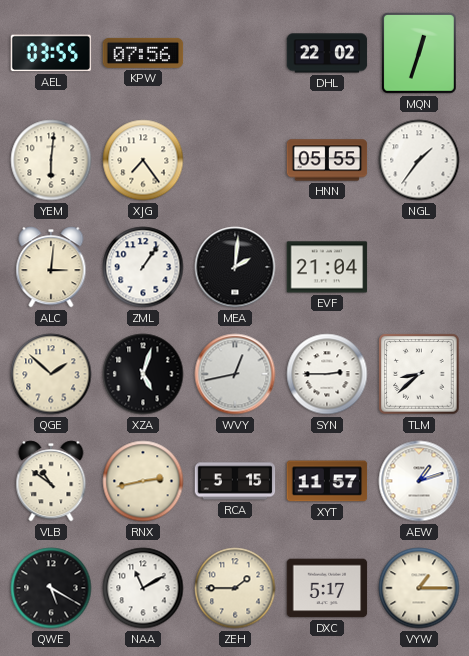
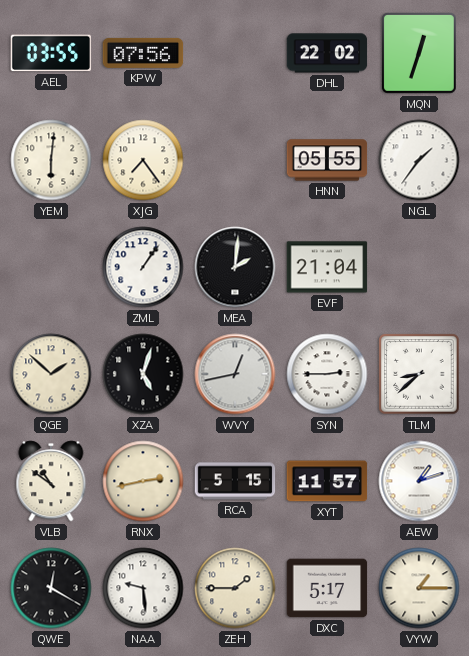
ALC: 3:01 -> none (51, 267)
QWE: 5:20 -> 12:20 (51, 588)
NAA: 11:10 -> 9:29 (143, 588)
